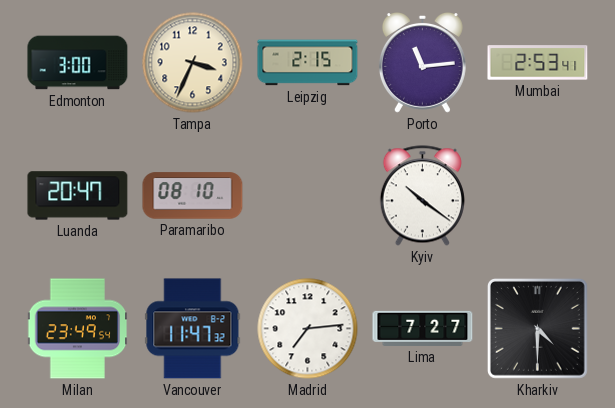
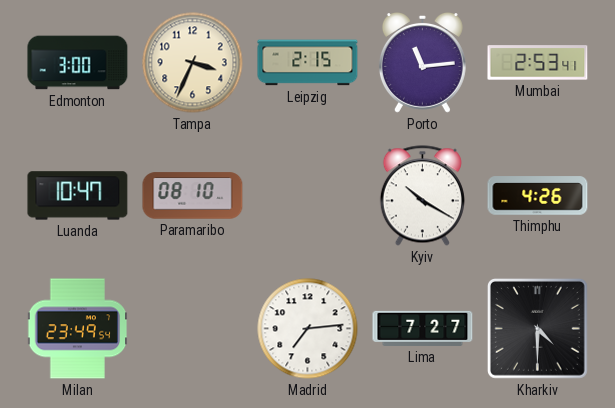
Luanda: 20:47 -> 10:47 (78, 196)
Kyiv: 10:21 -> 10:20 (422, 196)
Thimphu: none -> 4:26 (538, 196)
Vancouver: 11:47 -> none (193, 329)
